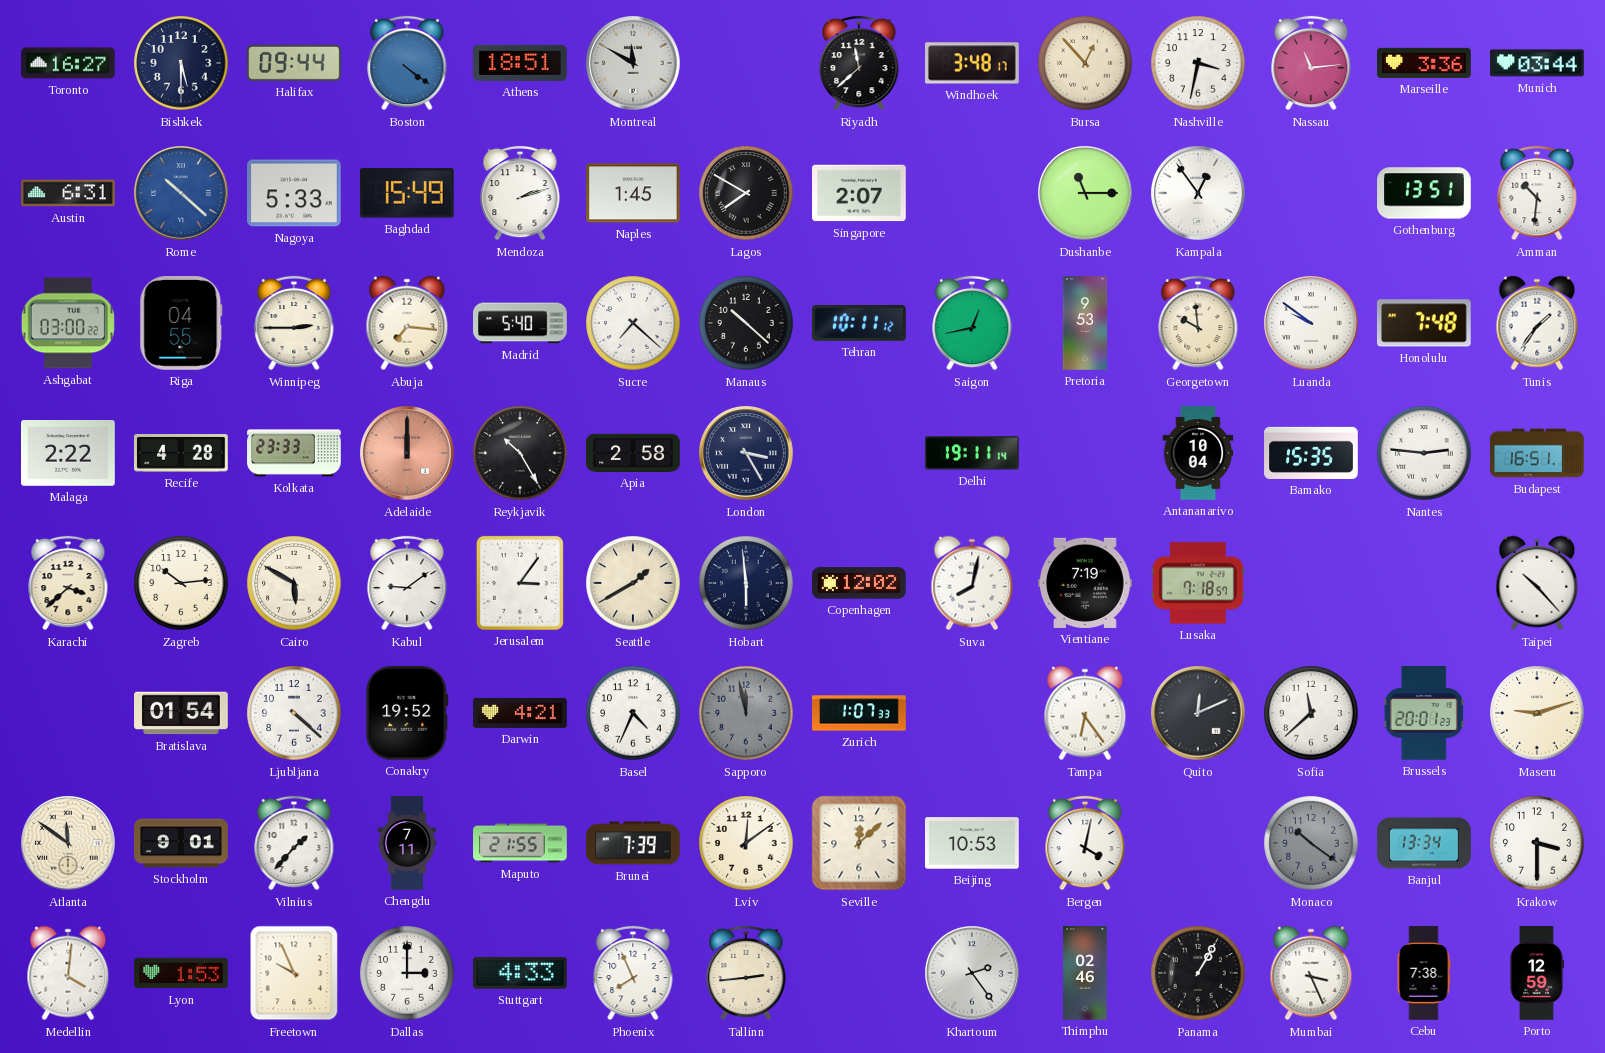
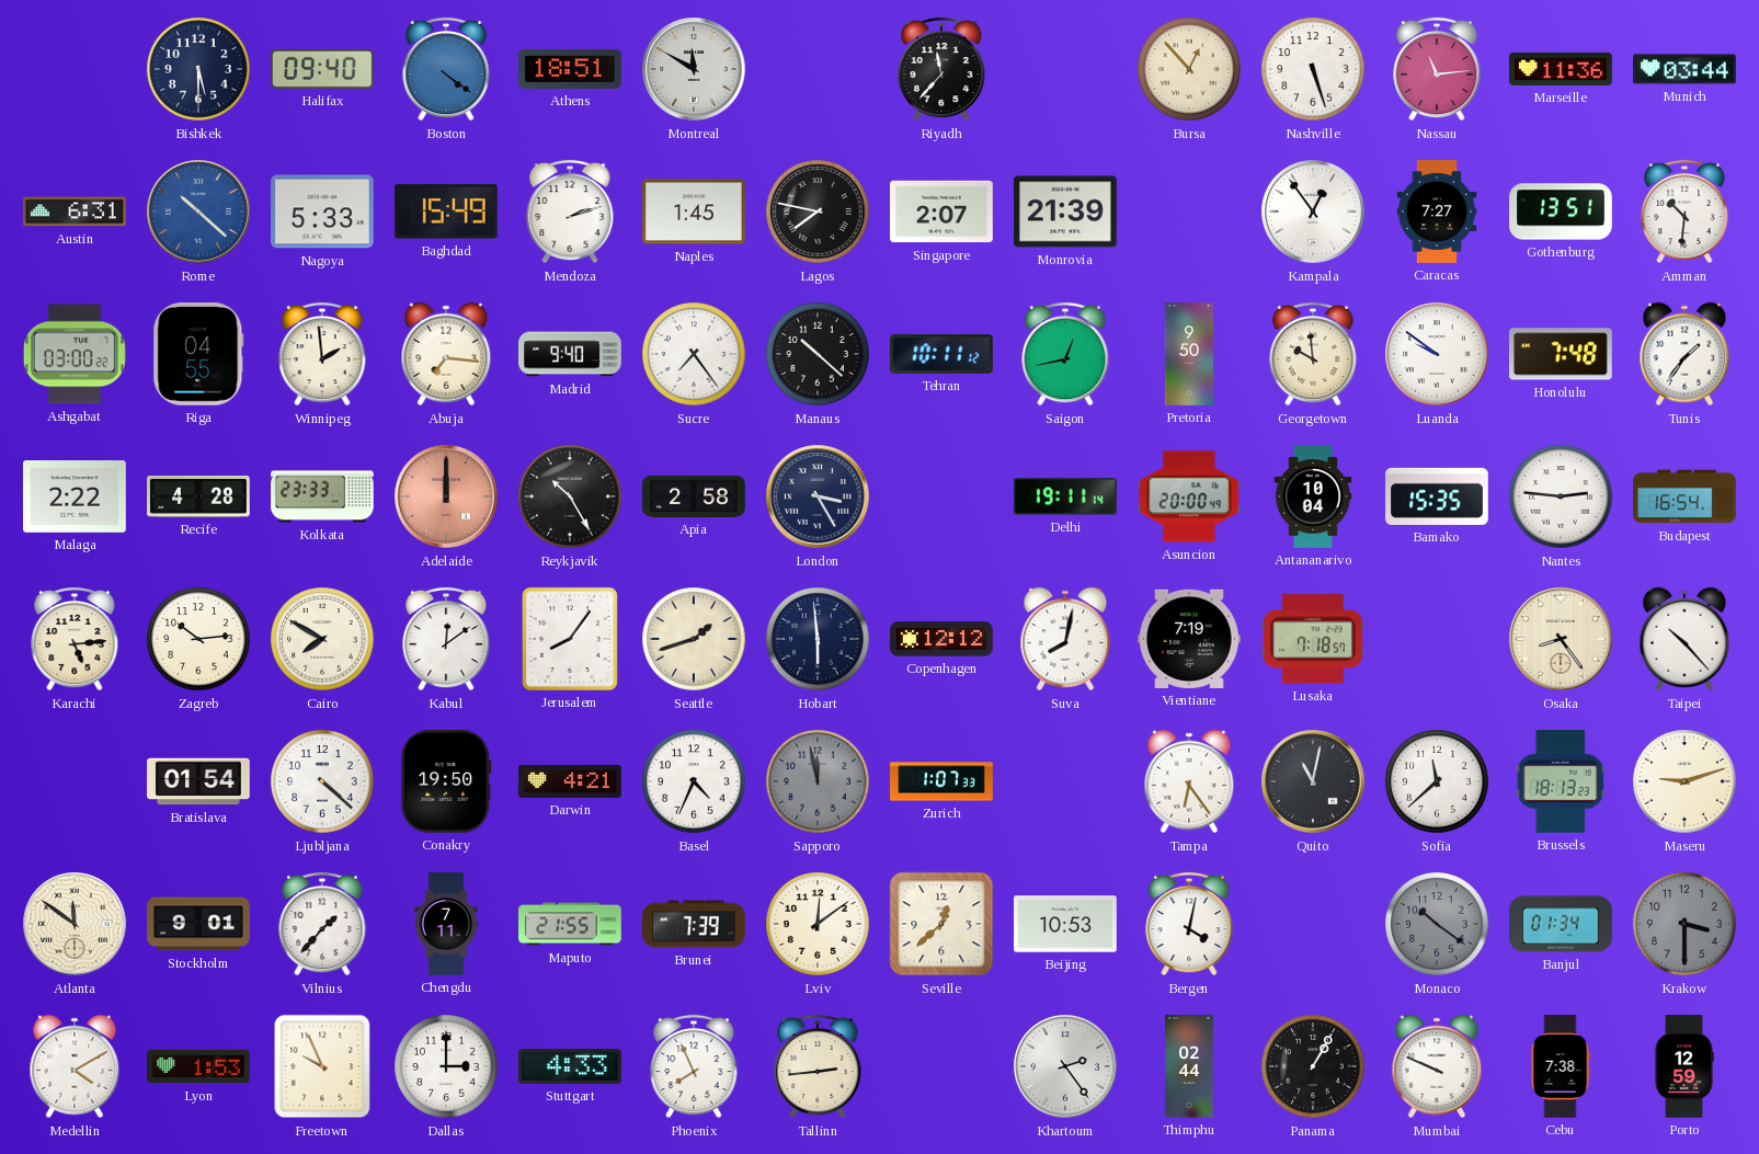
Toronto: 16:27 -> none (68, 63)
Halifax: 09:44 -> 09:40 (323, 69)
Riyadh: 11:38 -> 11:37 (941, 69)
Windhoek: 3:48 -> none (973, 63)
Nashville: 3:32 -> 5:27 (1313, 69)
Marseille: 3:36 -> 11:36 (1562, 69)
Lagos: 7:50 -> 7:47 (818, 212)
Monrovia: none -> 21:39 (1066, 212)
Dushanbe: 11:15 -> none (1085, 193)
Caracas: none -> 7:27 (1437, 212)
Winnipeg: 2:45 -> 1:59 (322, 354)
Madrid: 5:40 -> 9:40 (570, 354)
Sucre: 7:22 -> 7:24 (694, 354)
Pretoria: 9:53 -> 9:50 (1189, 354)
Asuncion: none -> 20:00 (1190, 496)
Budapest: 16:51 -> 16:54 (1684, 496)
Karachi: 3:38 -> 5:14 (75, 639)
Cairo: 5:50 -> 7:50 (322, 639)
Kabul: 9:09 -> 12:09 (446, 639)
Jerusalem: 3:06 -> 8:06 (570, 639)
Seattle: 1:40 -> 1:42 (694, 639)
Copenhagen: 12:02 -> 12:12 (941, 639)
Osaka: none -> 8:24 (1561, 639)
Conakry: 19:52 -> 19:50 (446, 782)
Quito: 12:11 -> 11:02 (1313, 781)
Brussels: 20:01 -> 18:13 (1561, 782)
Seville: 12:08 -> 12:38 (941, 924)
Banjul: 13:34 -> 01:34 (1561, 924)
Krakow dial: white -> grey (1684, 924)
Medellin: 4:01 -> 4:10 (75, 1066)
Thimphu: 02:46 -> 02:44 (1189, 1066)
Mumbai: 3:26 -> 9:49 (1437, 1066)
